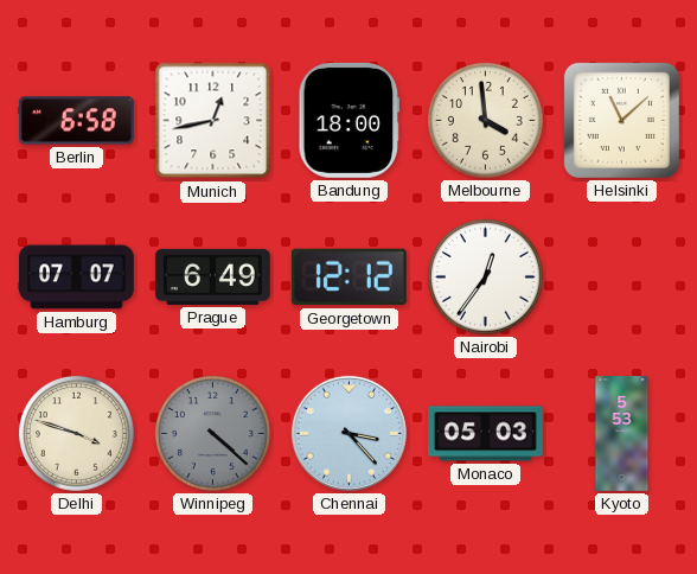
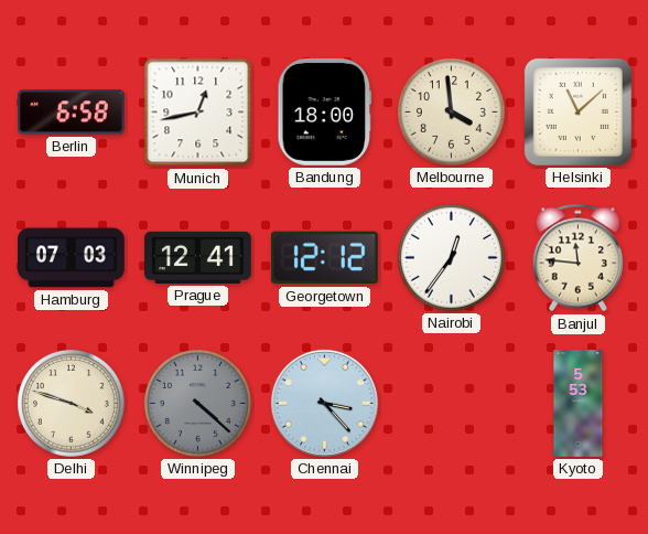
Hamburg: 07:07 -> 07:03 (72, 258)
Prague: 6:49 -> 12:41 (198, 257)
Banjul: none -> 11:46 (577, 258)
Monaco: 05:03 -> none (486, 434)
